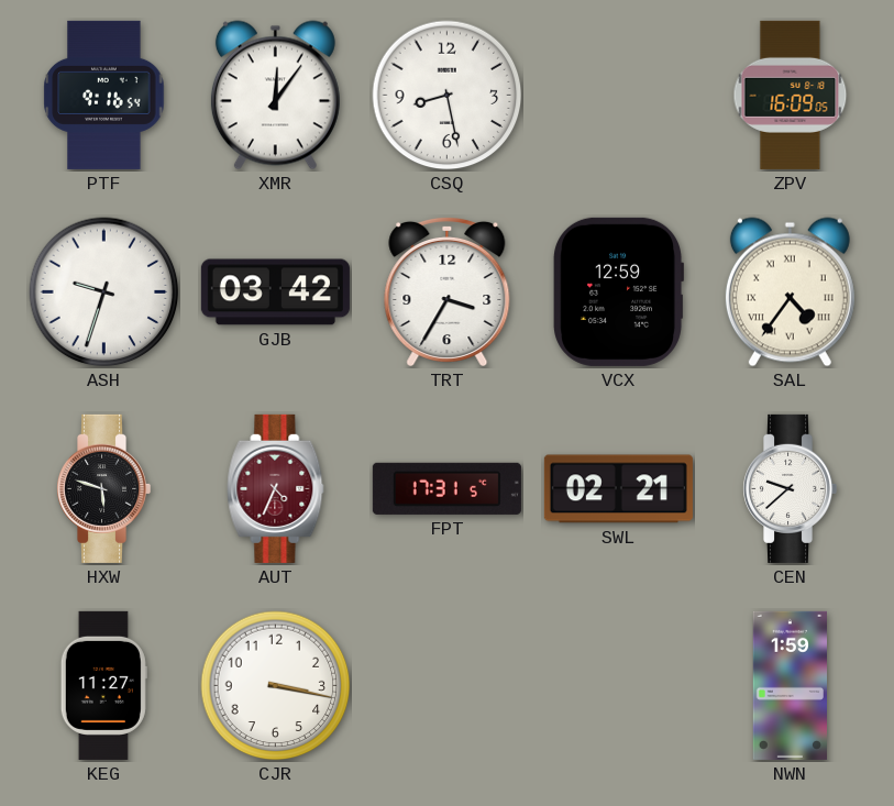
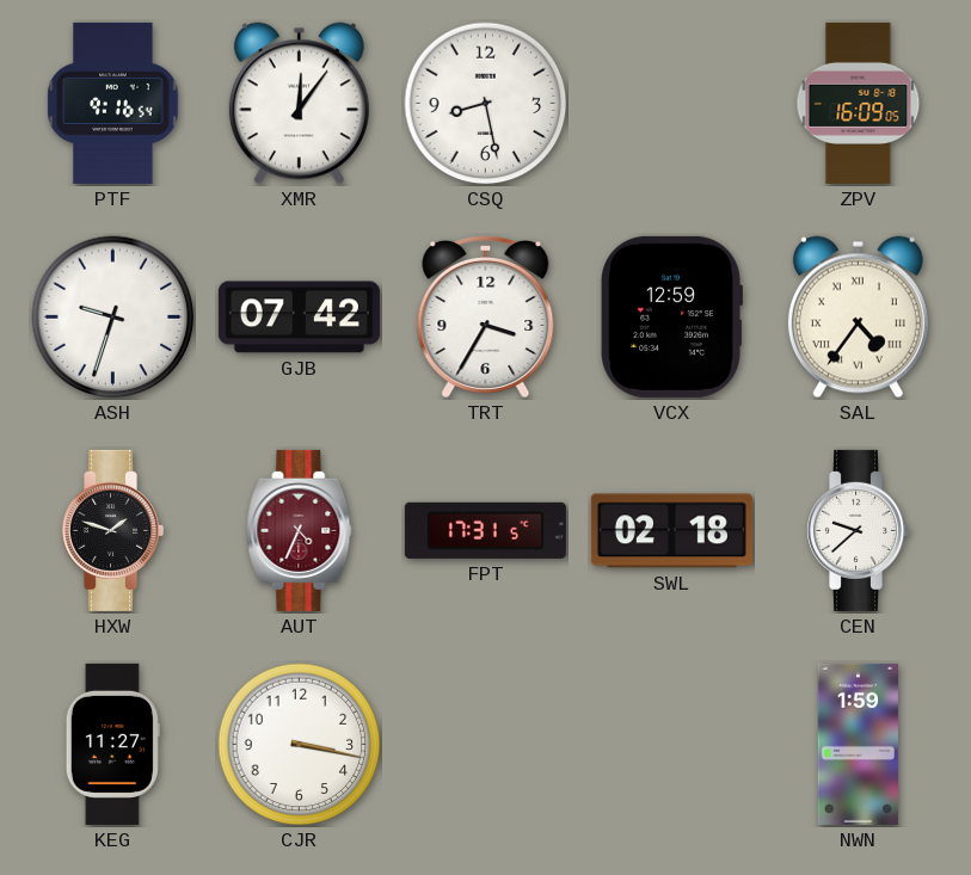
GJB: 03:42 -> 07:42 (299, 318)
HXW: 5:48 -> 1:48 (113, 530)
SWL: 02:21 -> 02:18 (671, 531)
